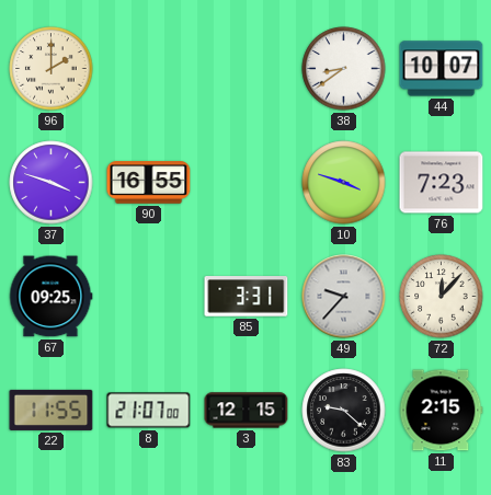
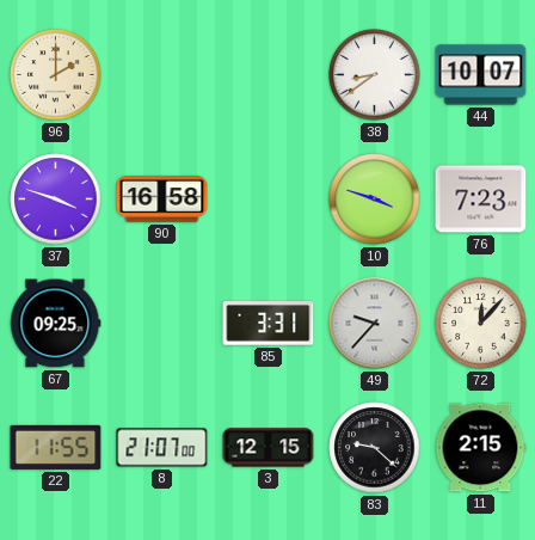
90: 16:55 -> 16:58 (162, 200)
